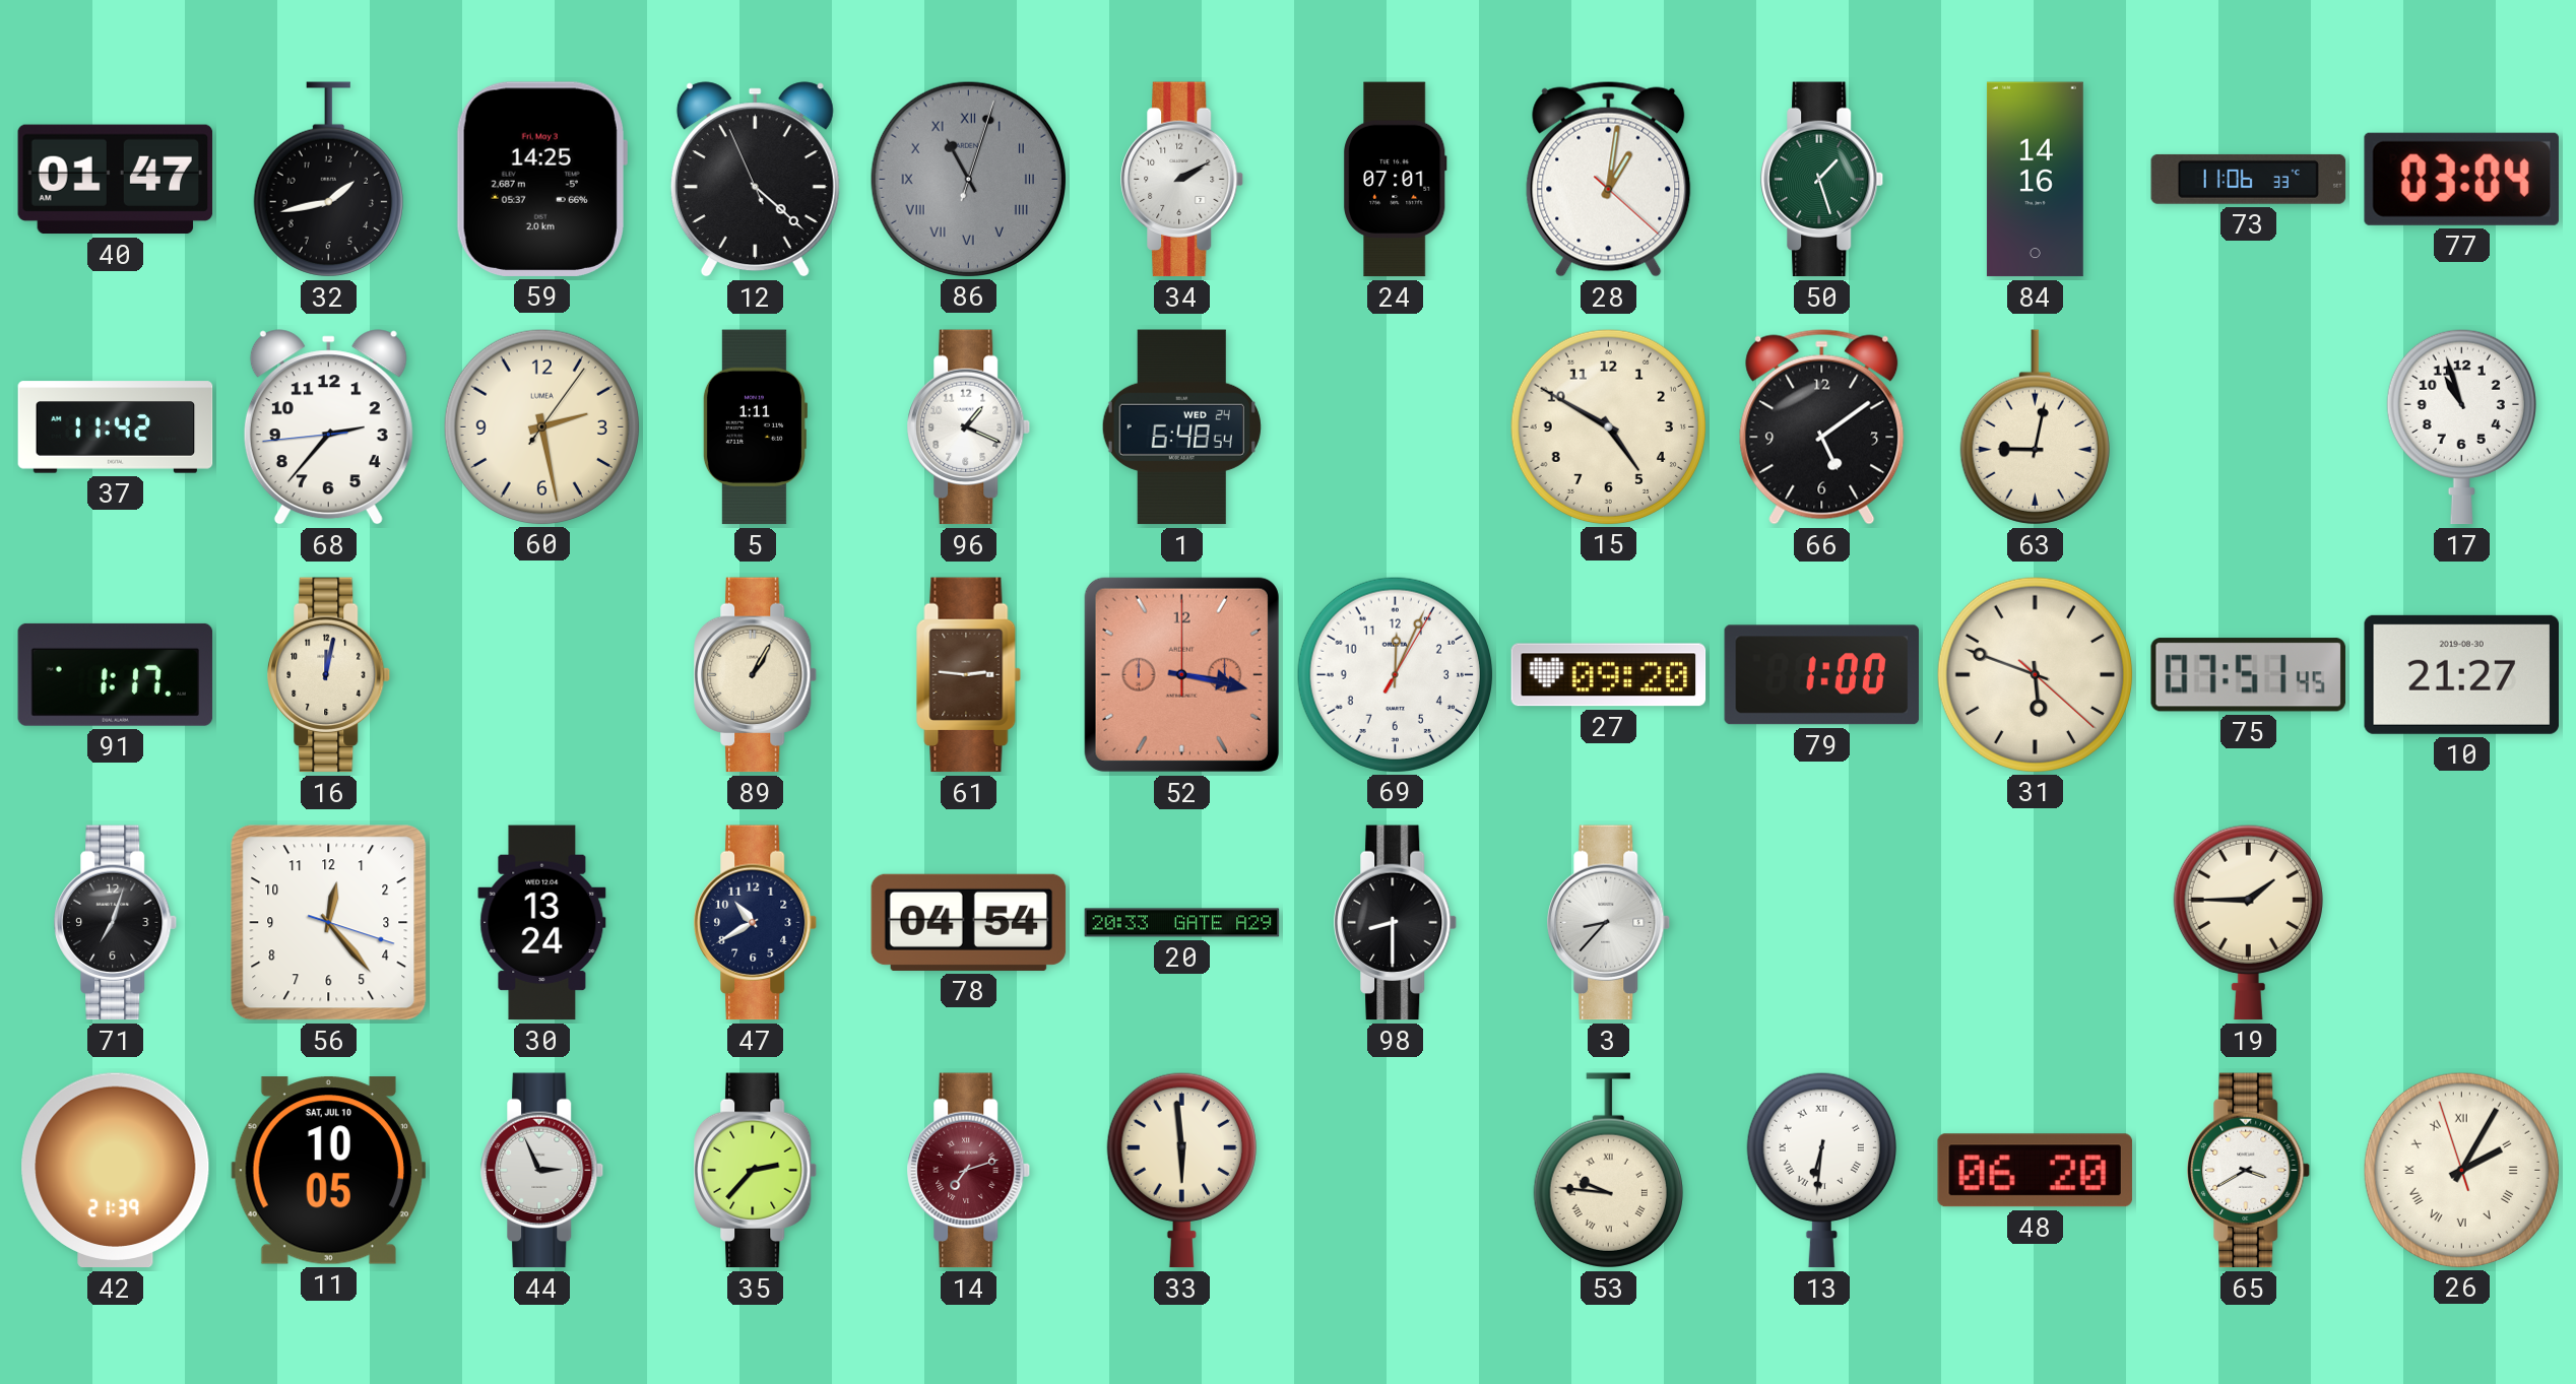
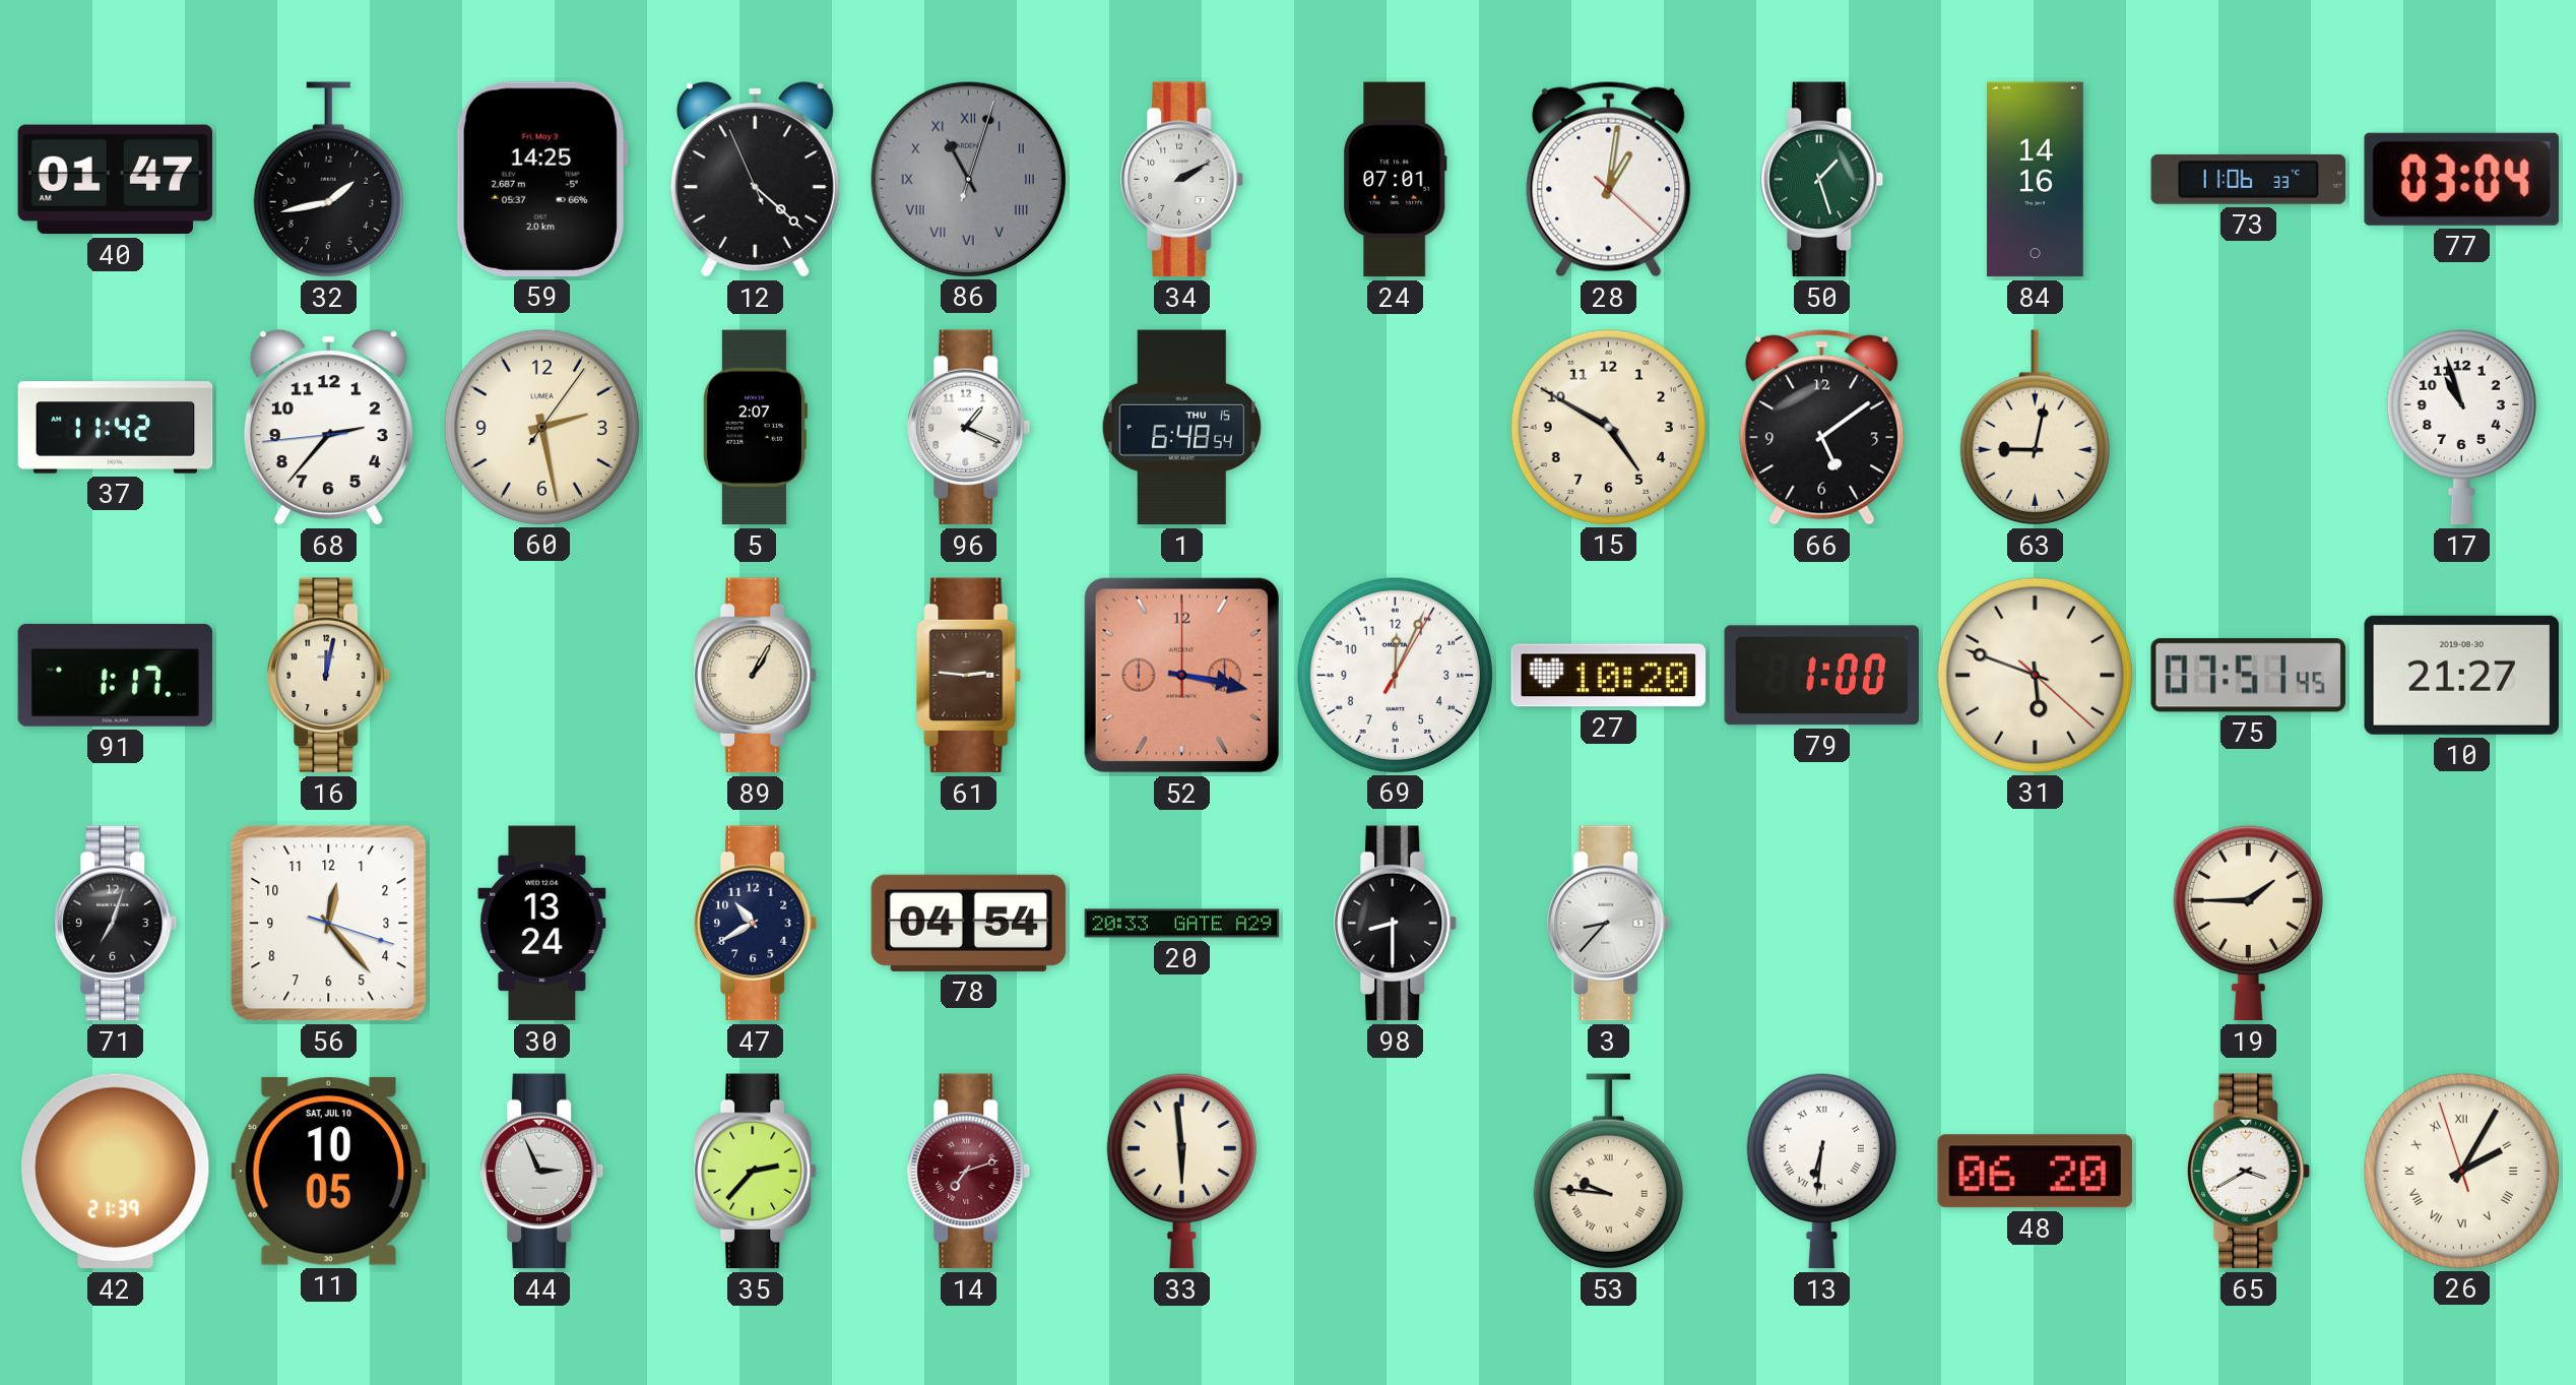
5: 1:11 -> 2:07 (754, 428)
1 date: WED 24 -> THU 15 (1181, 428)
27: 09:20 -> 10:20 (1609, 676)
